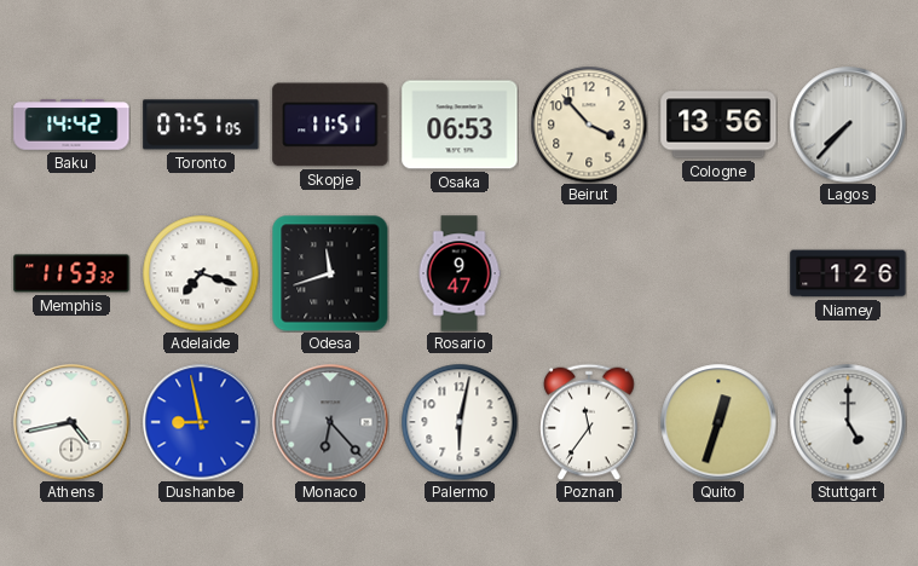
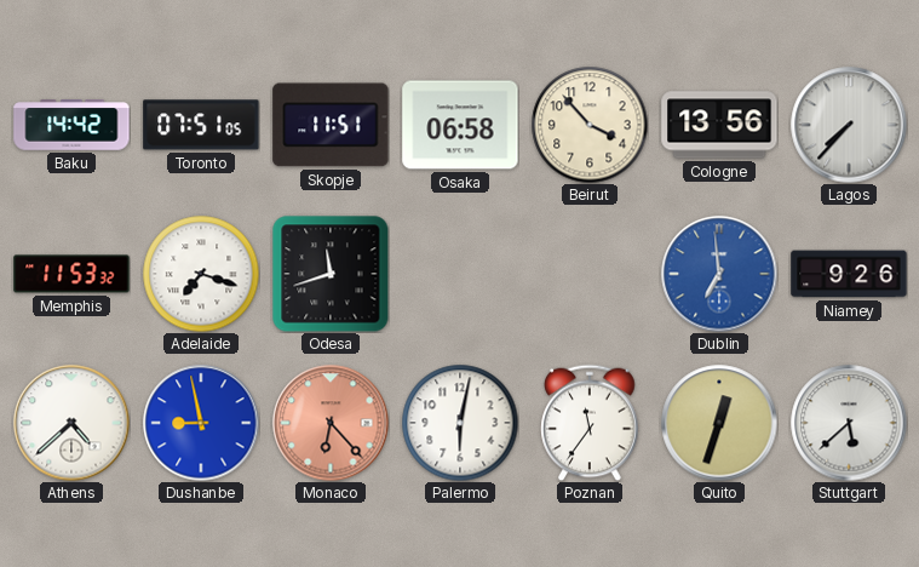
Osaka: 06:53 -> 06:58 (460, 125)
Rosario: 9:47 -> none (460, 273)
Dublin: none -> 6:59 (719, 274)
Niamey: 1:26 -> 9:26 (849, 274)
Athens: 4:43 -> 4:38 (71, 423)
Monaco dial: grey -> salmon (331, 423)
Stuttgart: 5:00 -> 5:38 (849, 423)
